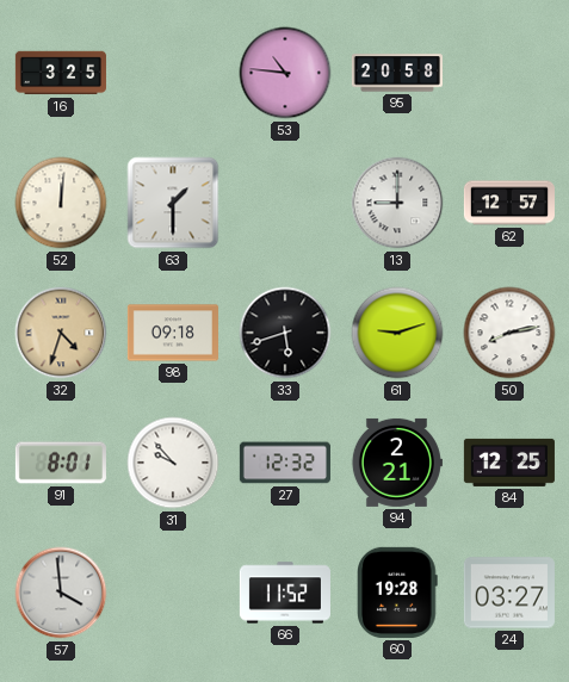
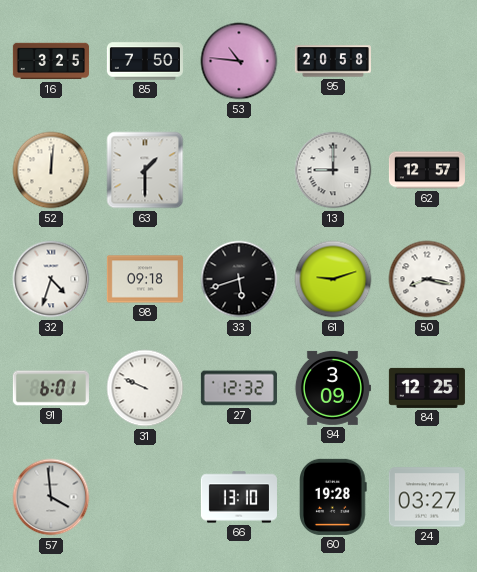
85: none -> 7:50 (145, 61)
32 dial: champagne -> white (51, 279)
50: 8:13 -> 8:17 (427, 279)
91: 8:01 -> 6:01 (51, 388)
31: 9:53 -> 9:49 (145, 388)
94: 2:21 -> 3:09 (332, 388)
66: 11:52 -> 13:10 (239, 497)
